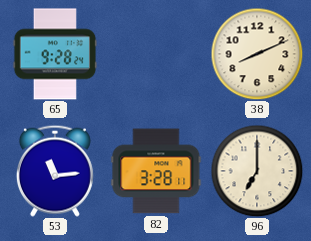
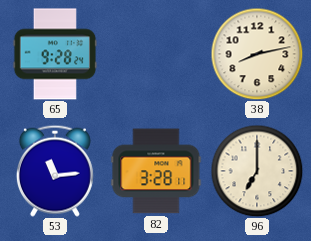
38: 8:11 -> 8:13 (257, 54)
